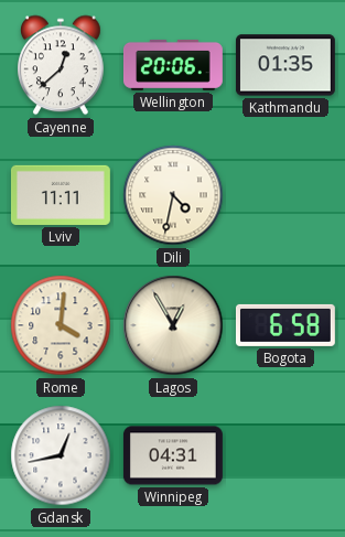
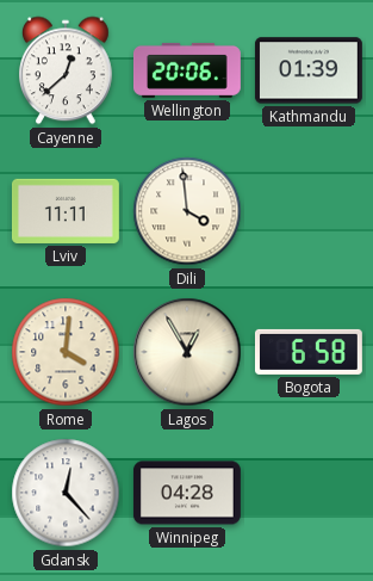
Kathmandu: 01:35 -> 01:39 (309, 70)
Dili: 4:32 -> 3:59 (187, 211)
Gdansk: 12:43 -> 12:23 (66, 493)
Winnipeg: 04:31 -> 04:28 (187, 493)
